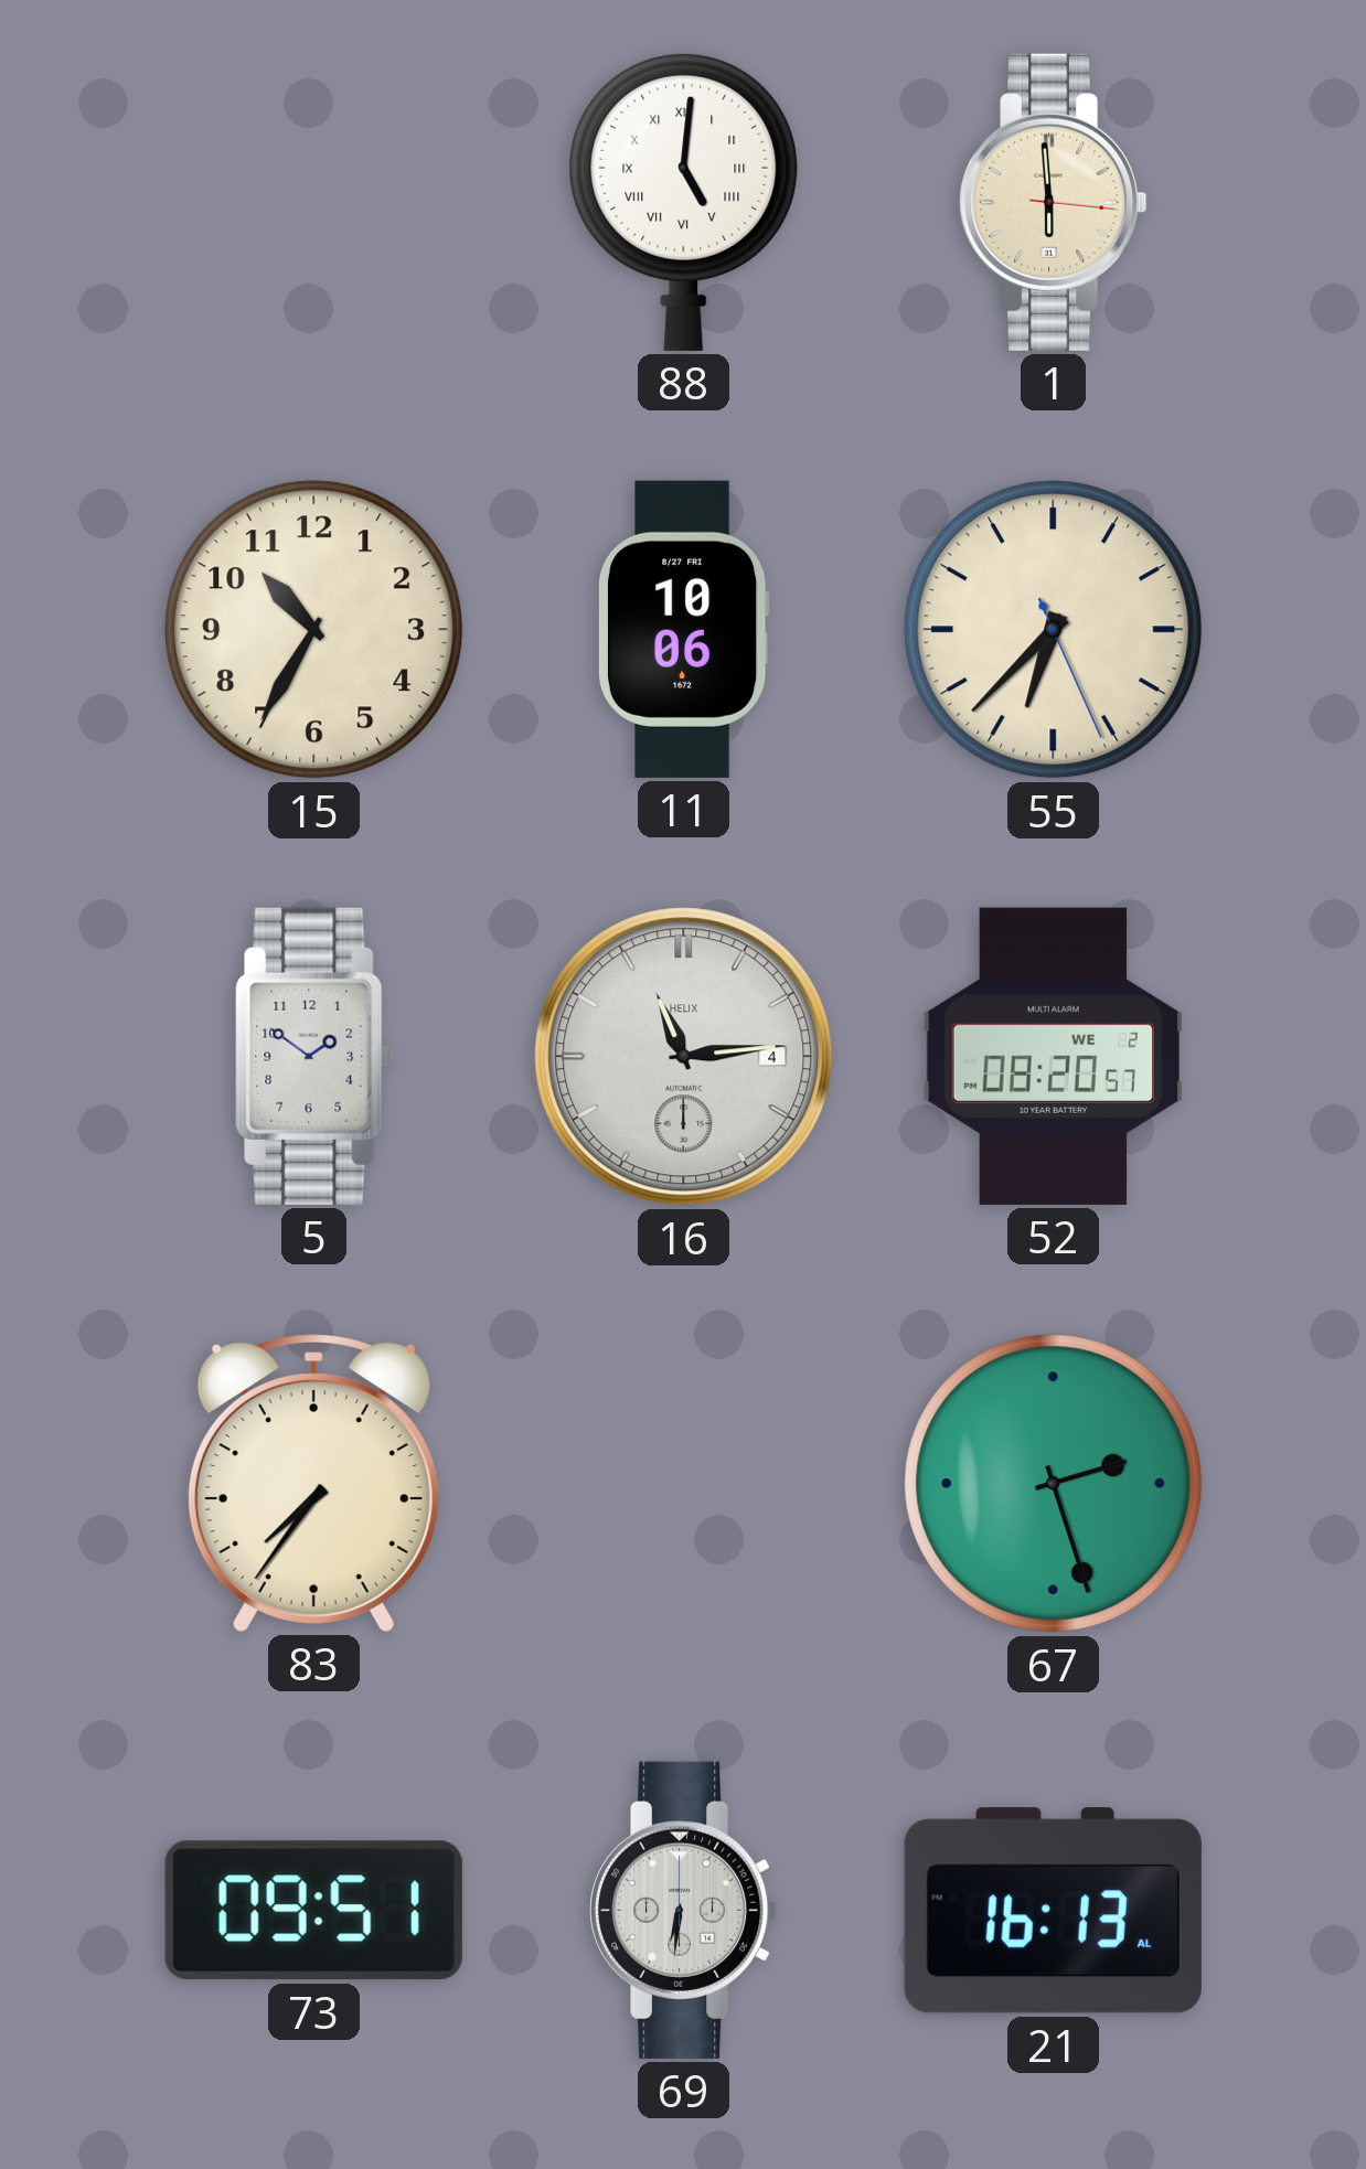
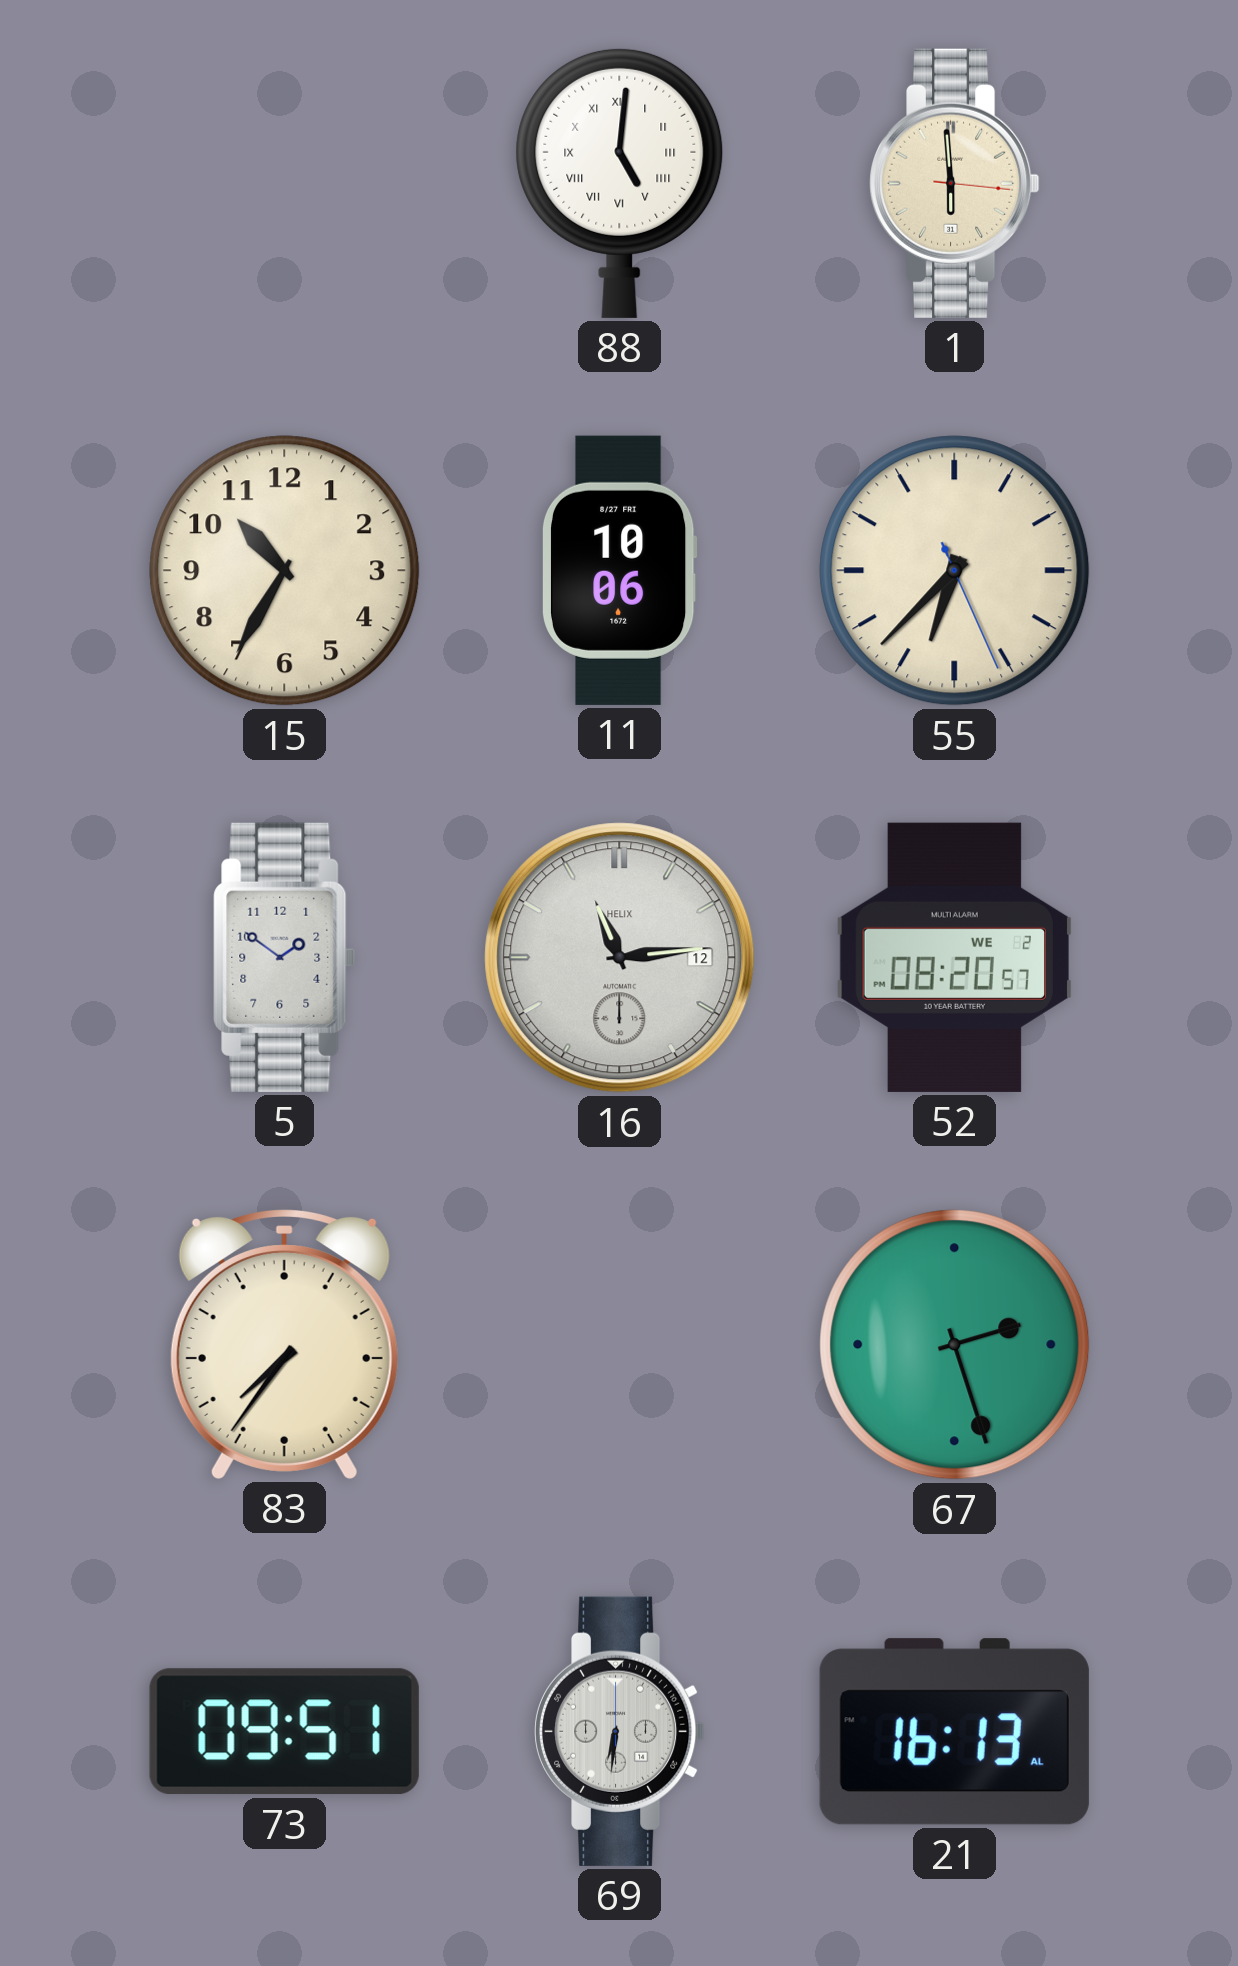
16 date: 4 -> 12 (620, 958)
